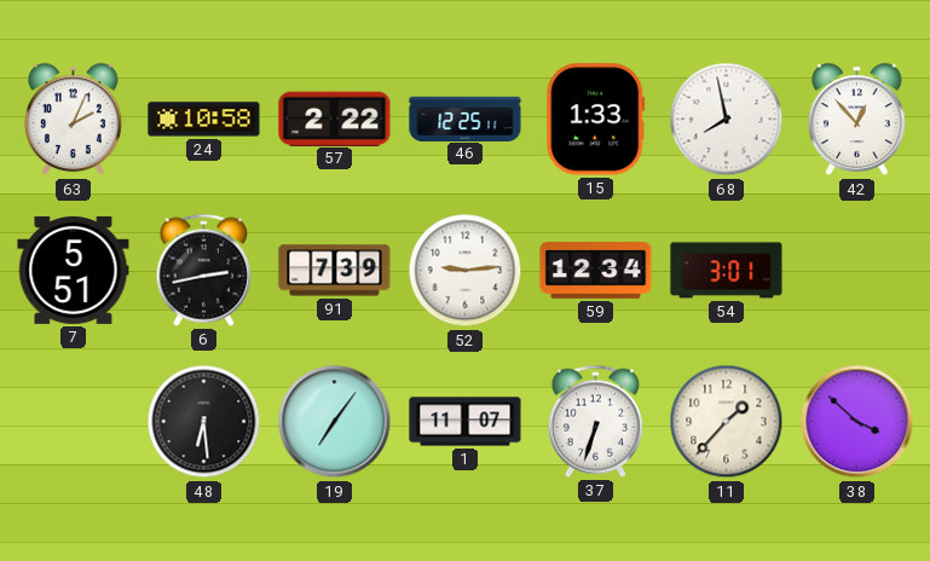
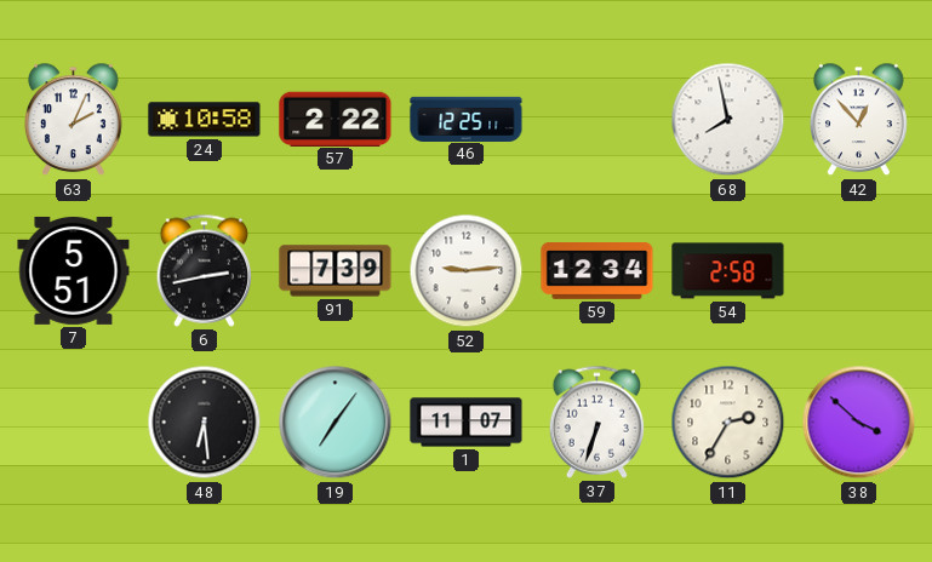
15: 1:33 -> none (596, 120)
54: 3:01 -> 2:58 (728, 271)
11: 1:37 -> 2:35 (728, 423)
